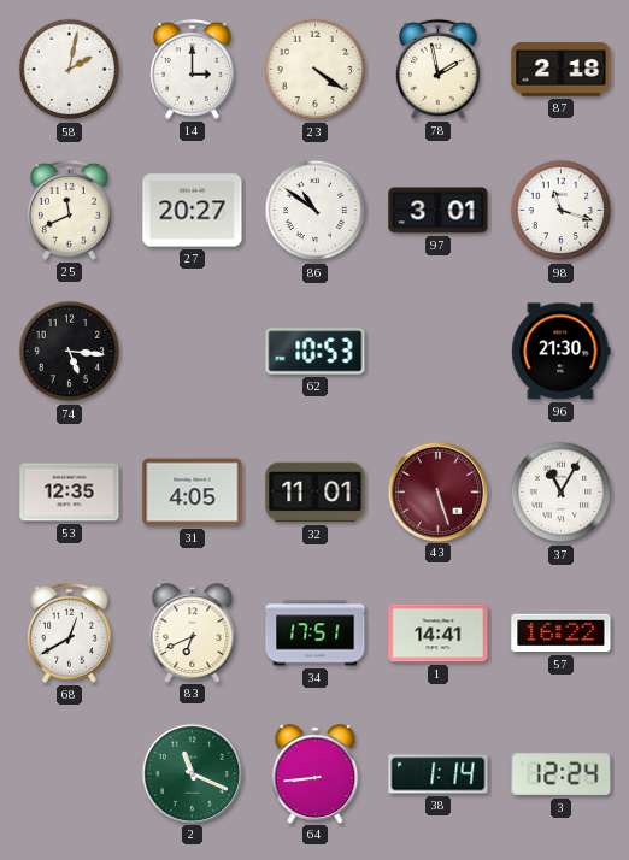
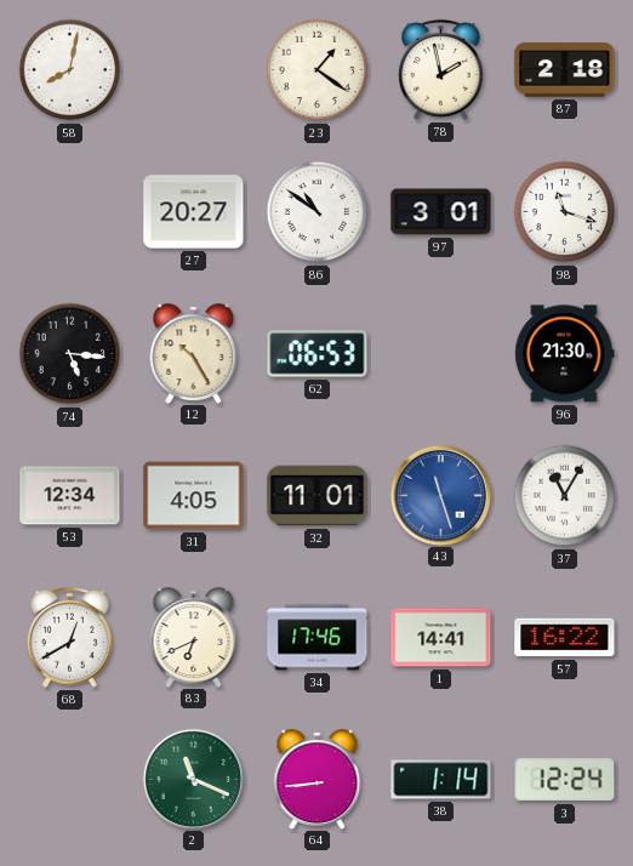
58: 2:02 -> 8:02 (70, 70)
14: 3:00 -> none (193, 69)
23: 4:21 -> 1:21 (318, 70)
25: 11:41 -> none (70, 210)
12: none -> 10:25 (194, 353)
62: 10:53 -> 06:53 (318, 354)
53: 12:35 -> 12:34 (70, 496)
43: 5:27 -> 11:27 (440, 495)
43 dial: burgundy -> blue (440, 495)
34: 17:51 -> 17:46 (318, 638)
